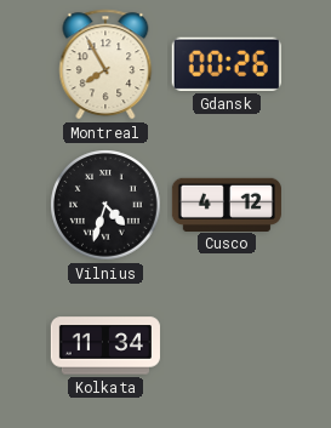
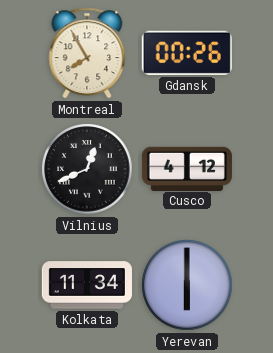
Vilnius: 4:33 -> 12:41 (87, 169)
Yerevan: none -> 6:00 (187, 285)
